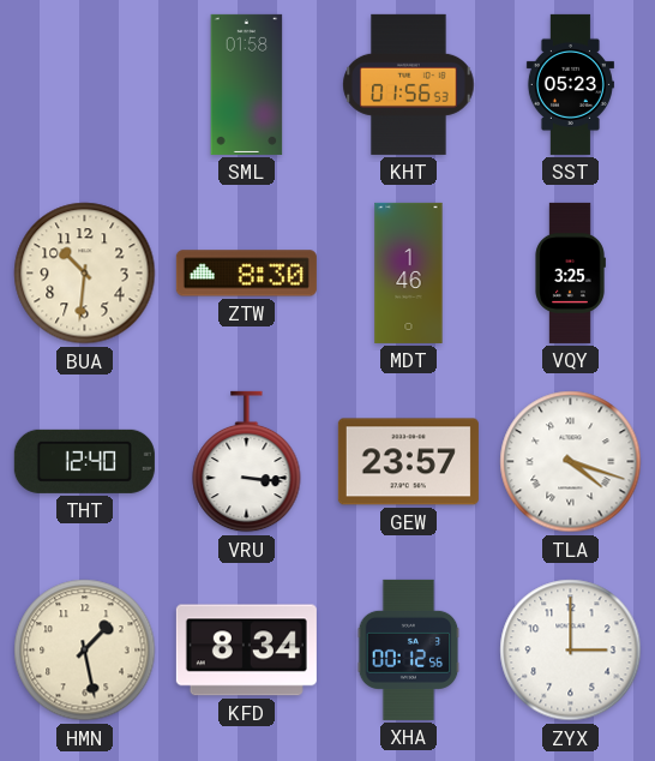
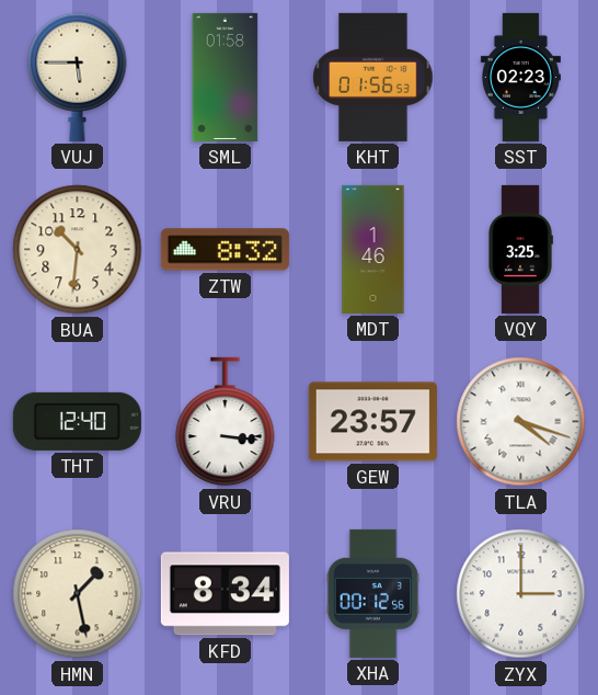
VUJ: none -> 5:45 (78, 77)
SST: 05:23 -> 02:23 (520, 77)
ZTW: 8:30 -> 8:32 (225, 250)
